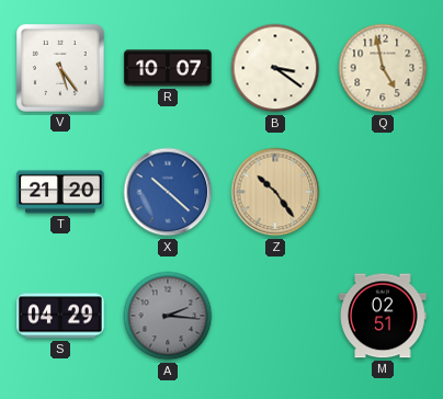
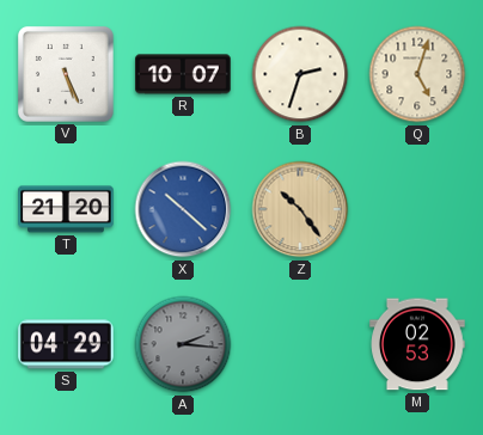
V: 5:24 -> 5:26 (66, 74)
B: 3:21 -> 2:33 (300, 74)
Q: 4:58 -> 5:03 (417, 74)
M: 02:51 -> 02:53 (417, 344)
